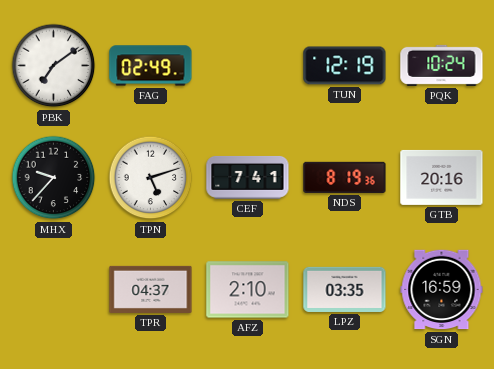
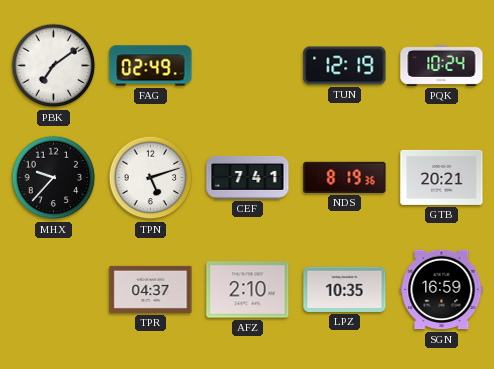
GTB: 20:16 -> 20:21 (442, 177)
LPZ: 03:35 -> 10:35 (345, 289)
